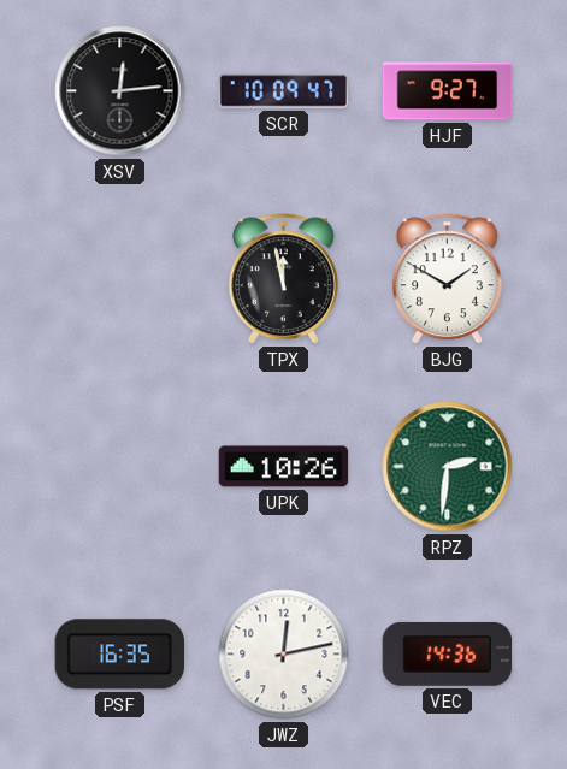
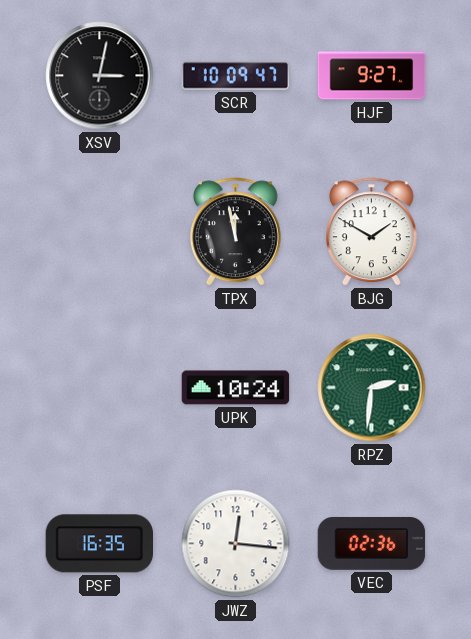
XSV: 12:14 -> 3:02 (100, 76)
UPK: 10:26 -> 10:24 (236, 388)
JWZ: 12:13 -> 12:16 (236, 544)
VEC: 14:36 -> 02:36 (372, 543)
